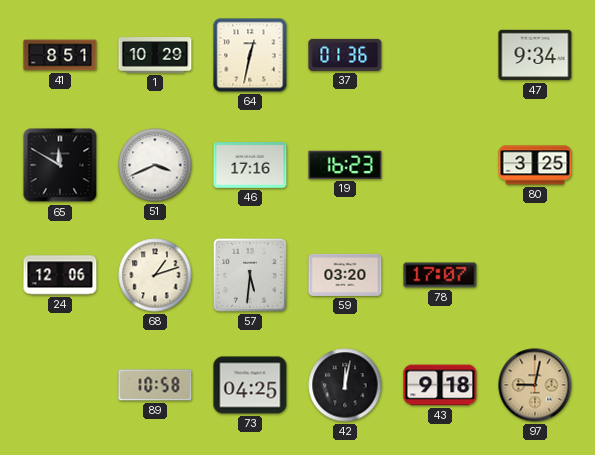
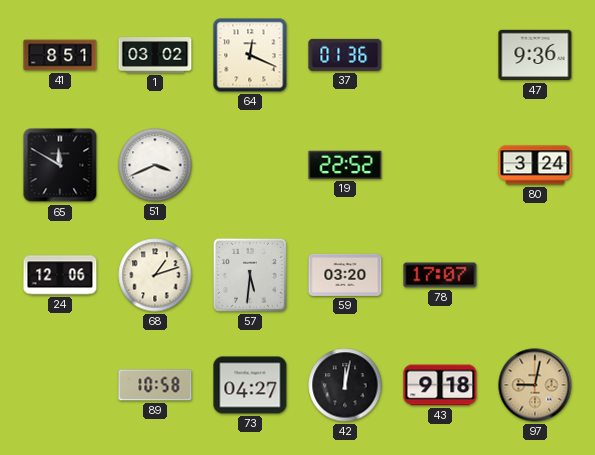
1: 10:29 -> 03:02 (155, 55)
64: 12:32 -> 12:19 (250, 55)
47: 9:34 -> 9:36 (535, 55)
46: 17:16 -> none (250, 166)
19: 16:23 -> 22:52 (345, 165)
80: 3:25 -> 3:24 (535, 165)
73: 04:25 -> 04:27 (250, 385)
